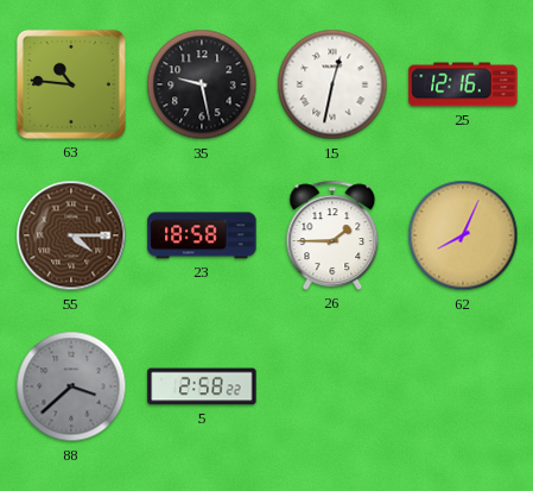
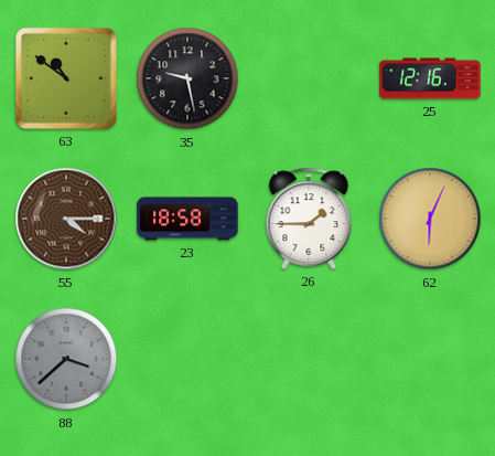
63: 10:46 -> 10:51 (66, 78)
15: 12:32 -> none (332, 84)
62: 8:04 -> 6:04 (430, 219)
5: 2:58 -> none (202, 386)
